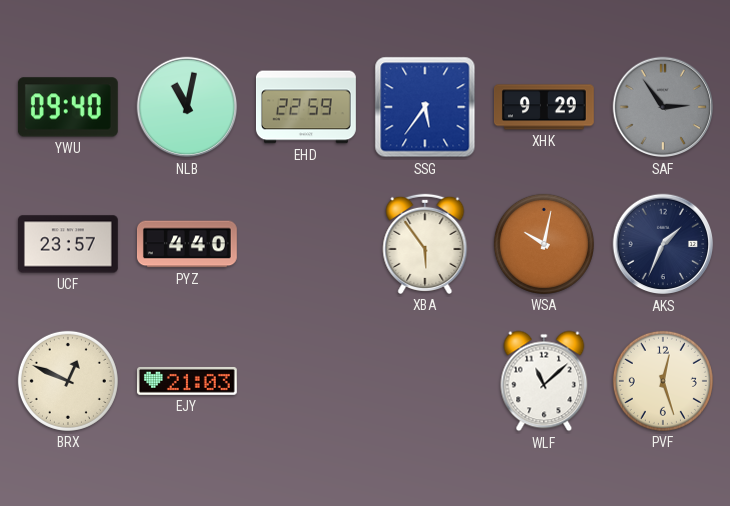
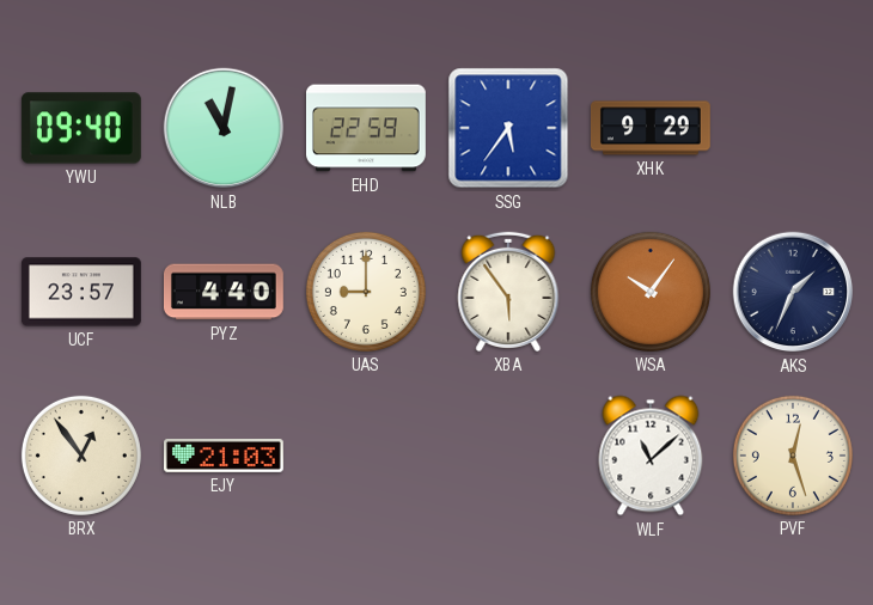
SAF: 2:54 -> none (663, 107)
UAS: none -> 9:00 (366, 292)
WSA: 10:02 -> 10:06 (651, 292)
BRX: 12:49 -> 12:54 (81, 456)
